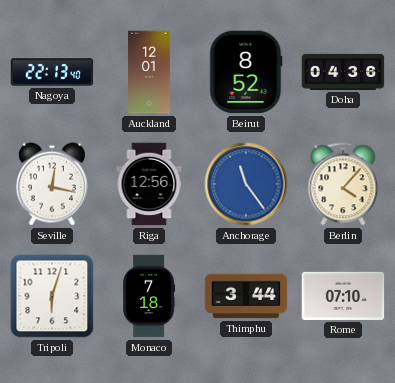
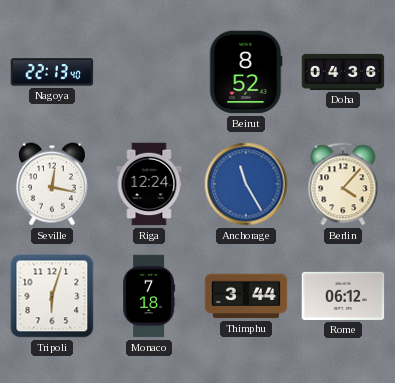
Auckland: 12:01 -> none (149, 72)
Riga: 12:56 -> 12:24 (149, 184)
Anchorage: 11:24 -> 11:25 (246, 184)
Rome: 07:10 -> 06:12 (343, 296)
